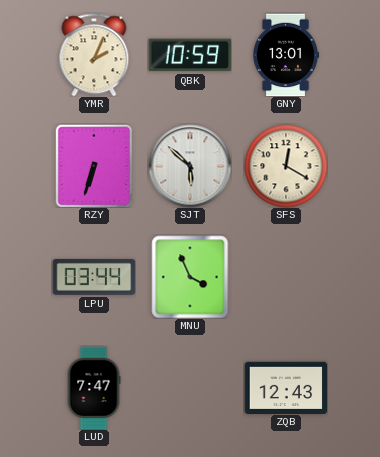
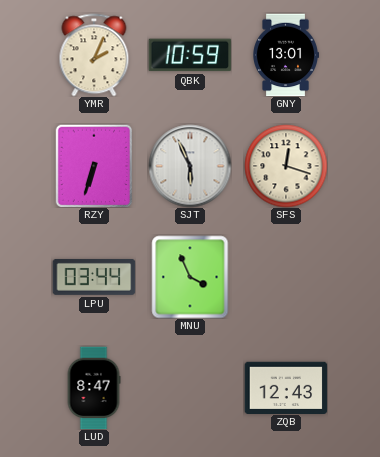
SJT: 5:52 -> 5:56 (190, 166)
SFS: 12:20 -> 12:18 (286, 166)
LUD: 7:47 -> 8:47 (94, 388)
